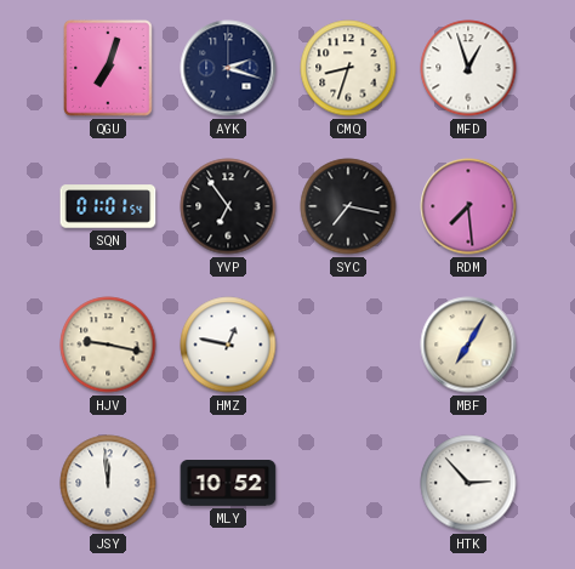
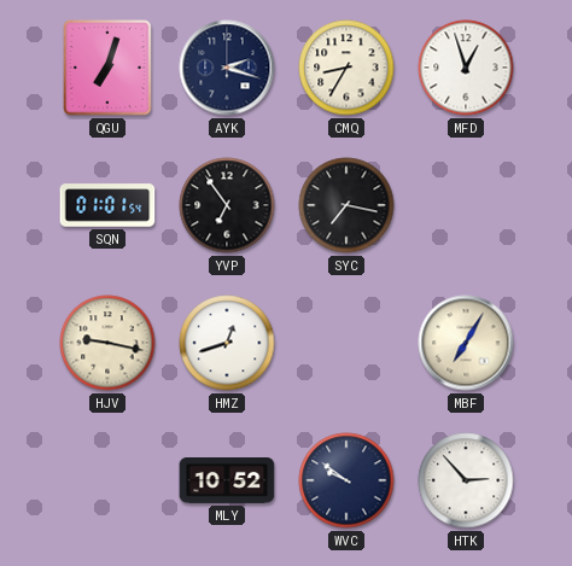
CMQ: 8:33 -> 8:35 (346, 68)
RDM: 7:29 -> none (468, 206)
HMZ: 12:47 -> 12:42 (227, 343)
JSY: 11:59 -> none (108, 483)
WVC: none -> 9:51 (346, 480)
